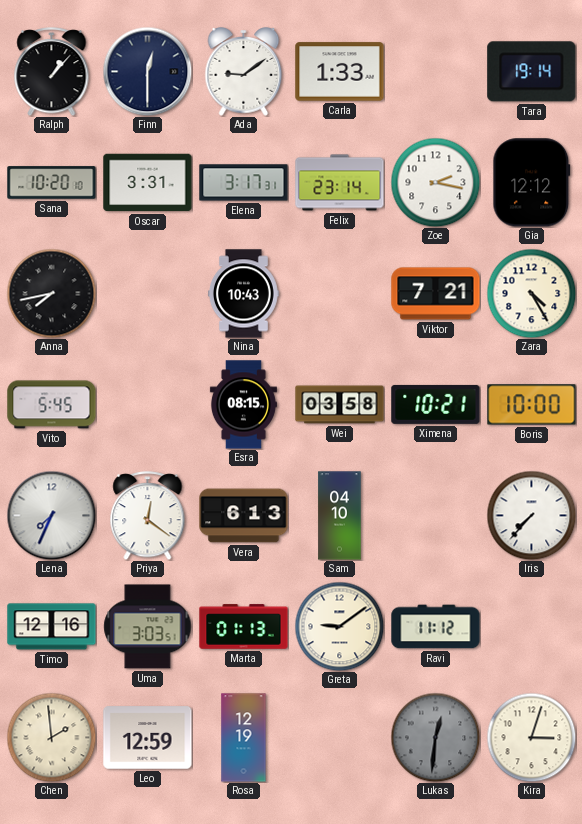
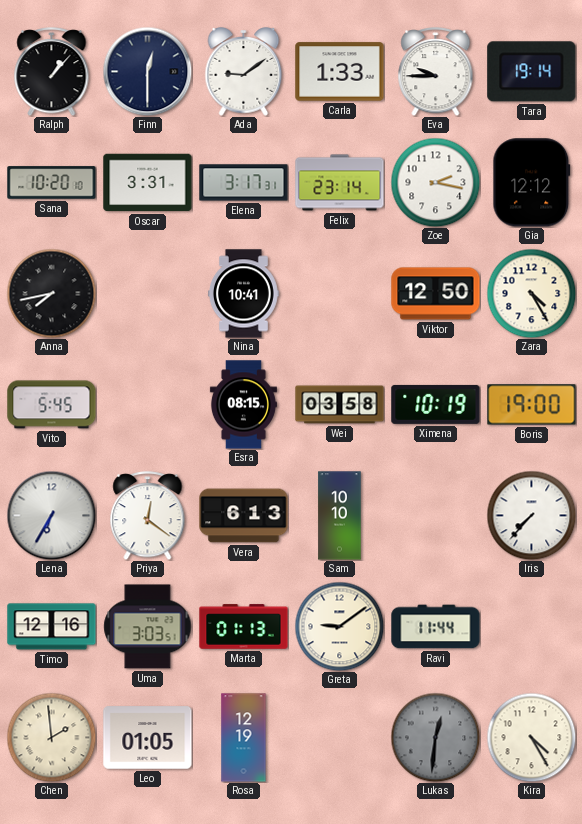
Eva: none -> 9:45 (436, 72)
Nina: 10:43 -> 10:41 (243, 294)
Viktor: 7:21 -> 12:50 (436, 294)
Ximena: 10:21 -> 10:19 (436, 404)
Boris: 10:00 -> 19:00 (532, 405)
Lena: 7:34 -> 6:35 (51, 515)
Sam: 04:10 -> 10:10 (340, 516)
Ravi: 11:12 -> 11:44 (436, 627)
Leo: 12:59 -> 01:05 (148, 738)
Kira: 3:03 -> 4:25 (531, 737)
